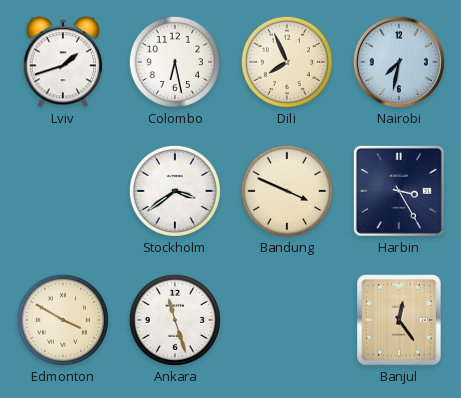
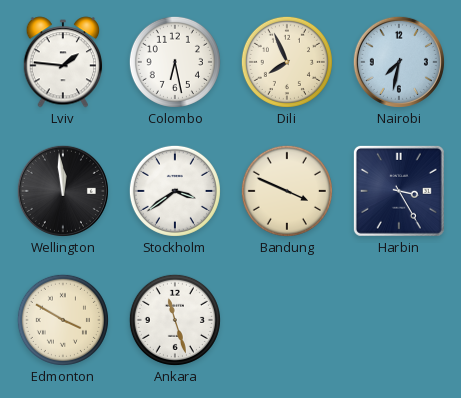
Lviv: 1:42 -> 1:46 (63, 62)
Wellington: none -> 11:59 (63, 191)
Banjul: 12:24 -> none (399, 320)
